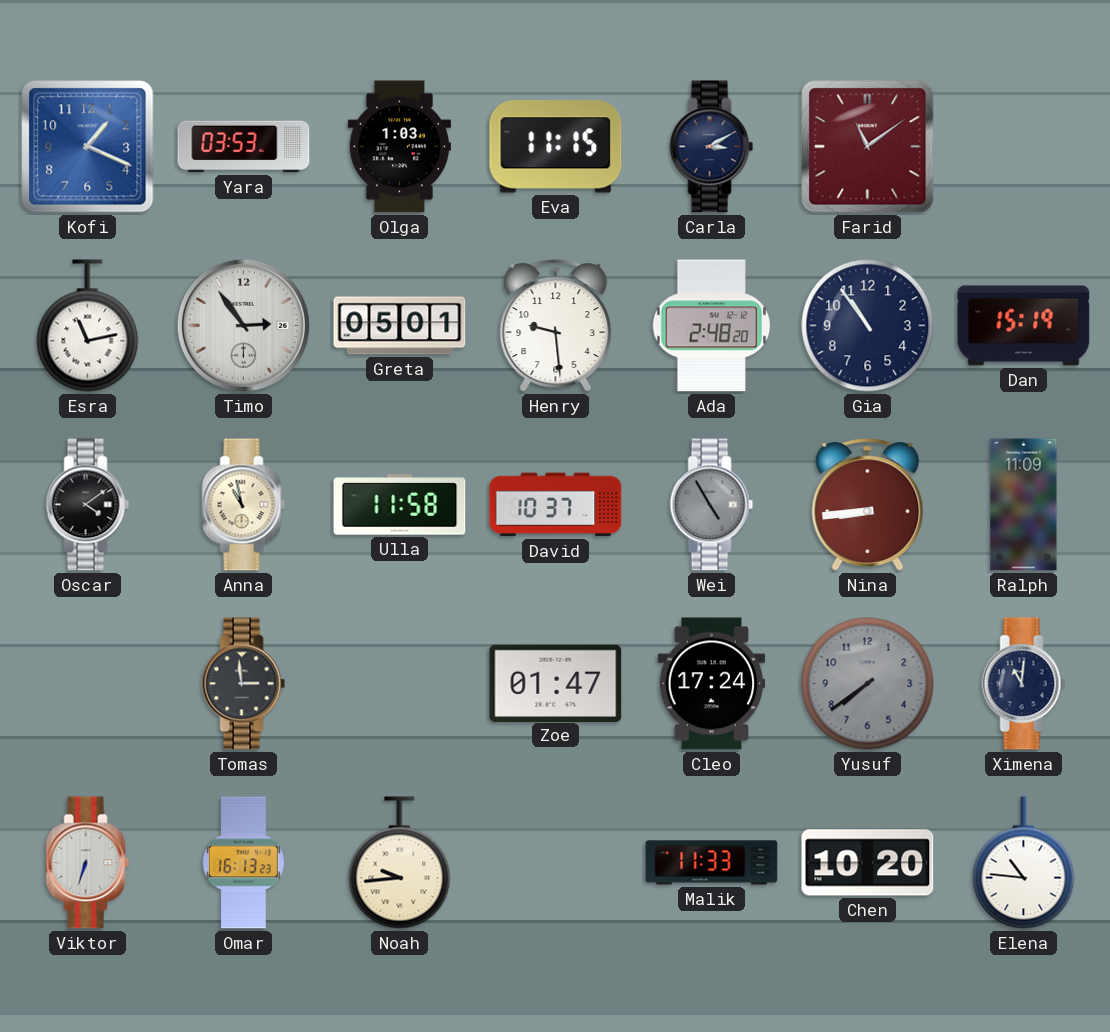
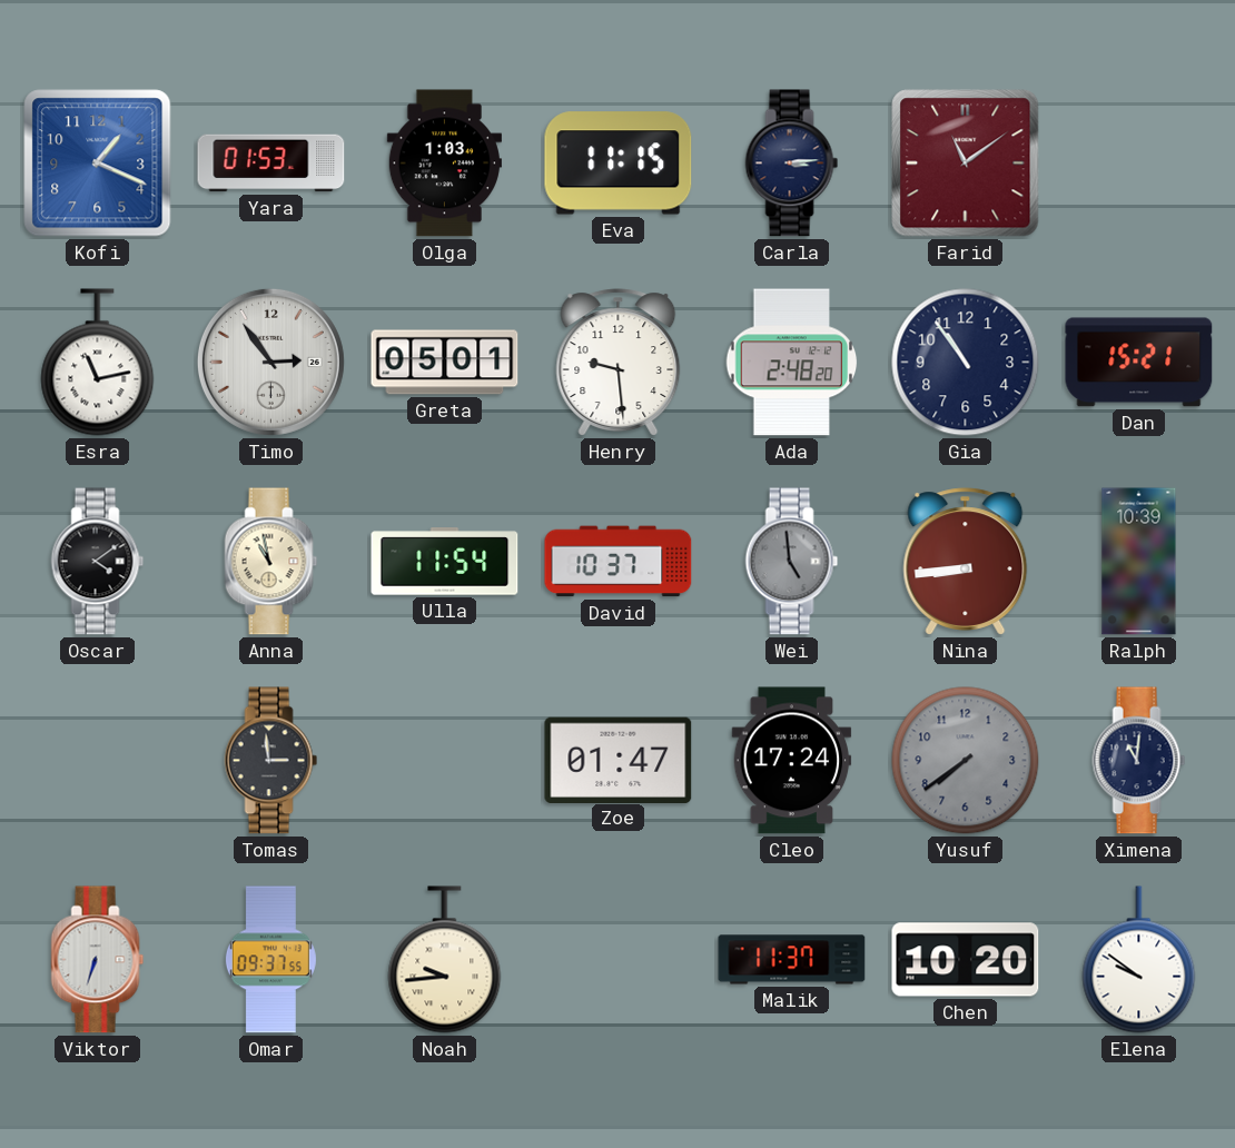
Yara: 03:53 -> 01:53 (271, 164)
Carla: 3:10 -> 3:14 (792, 164)
Dan: 15:19 -> 15:21 (1139, 363)
Ulla: 11:58 -> 11:54 (445, 562)
Wei: 4:55 -> 4:59 (792, 562)
Ralph: 11:09 -> 10:39 (1139, 562)
Omar: 16:13 -> 09:37 (270, 960)
Malik: 11:33 -> 11:37 (792, 960)
Elena: 10:46 -> 9:51 (1139, 960)
